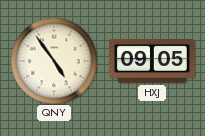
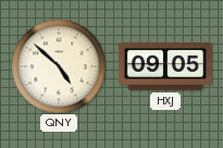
QNY: 4:54 -> 4:52 (59, 66)
